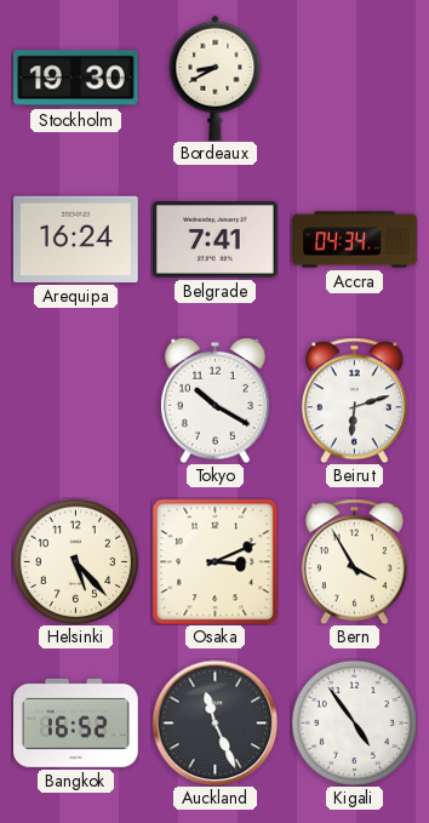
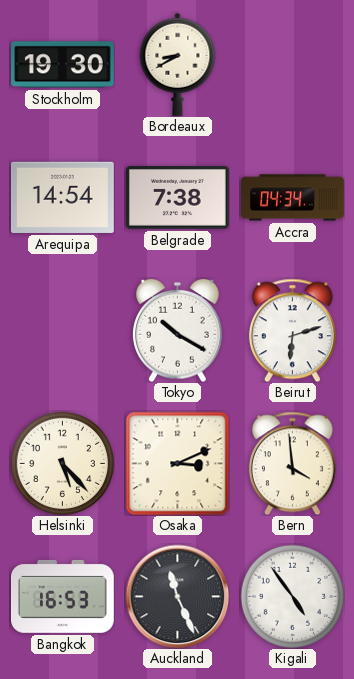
Arequipa: 16:24 -> 14:54 (62, 197)
Belgrade: 7:41 -> 7:38 (177, 198)
Bern: 3:55 -> 3:59 (292, 463)
Bangkok: 16:52 -> 16:53 (63, 596)
